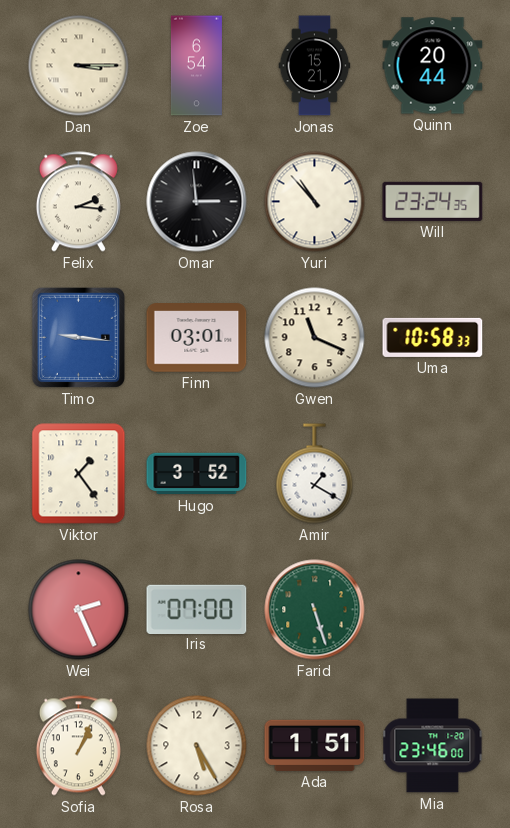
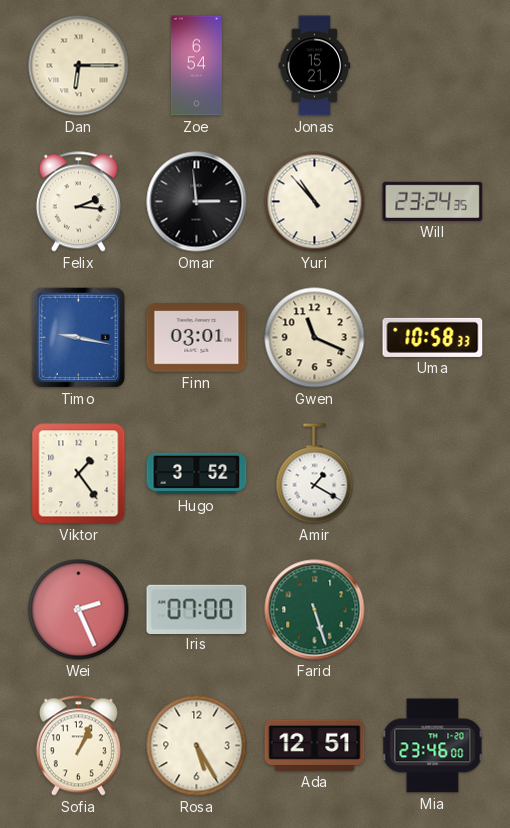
Dan: 3:15 -> 6:15 (79, 66)
Quinn: 20:44 -> none (433, 66)
Timo: 9:16 -> 9:17 (78, 337)
Ada: 1:51 -> 12:51 (315, 745)
